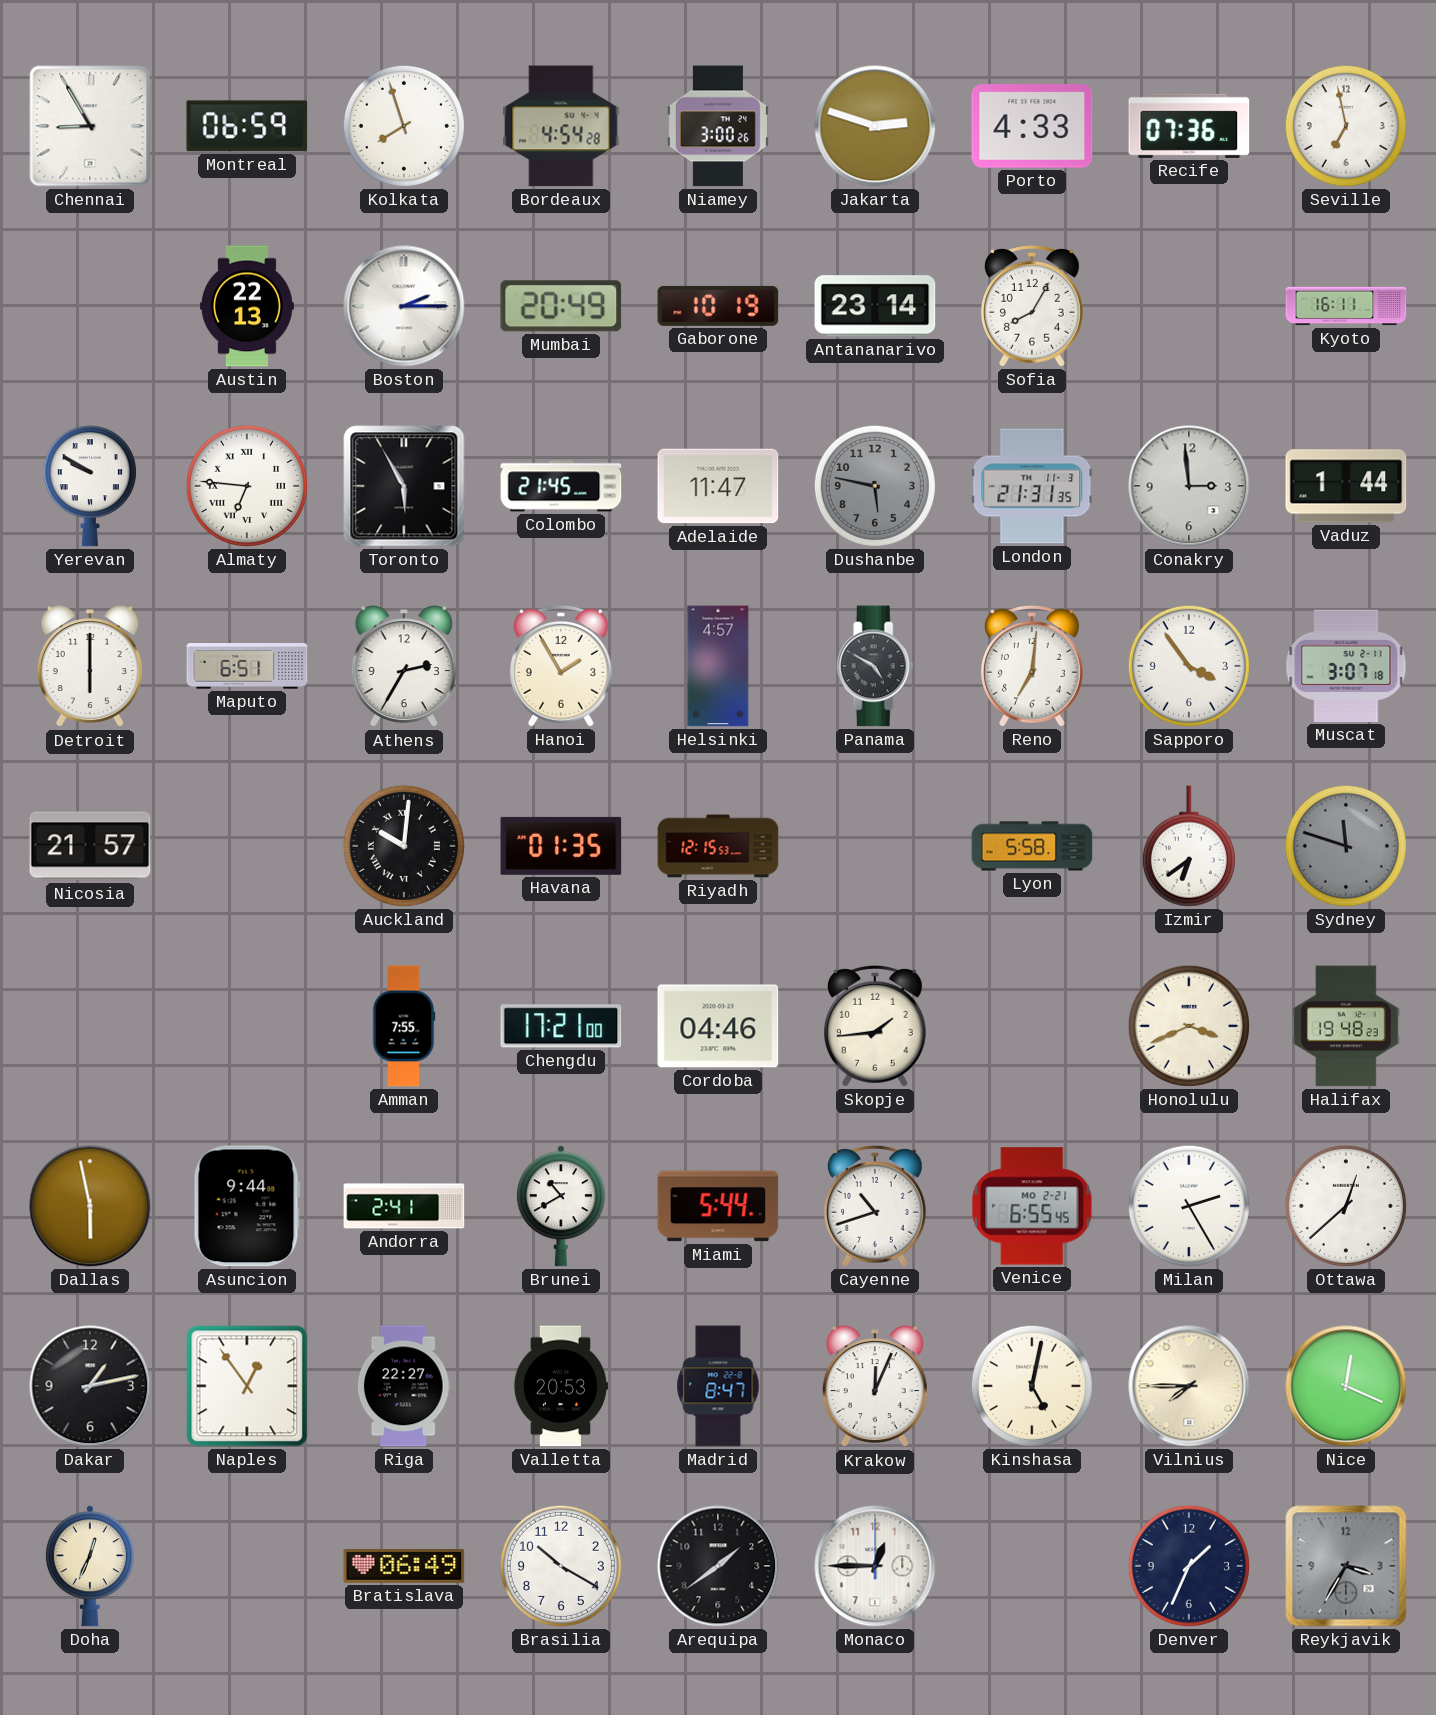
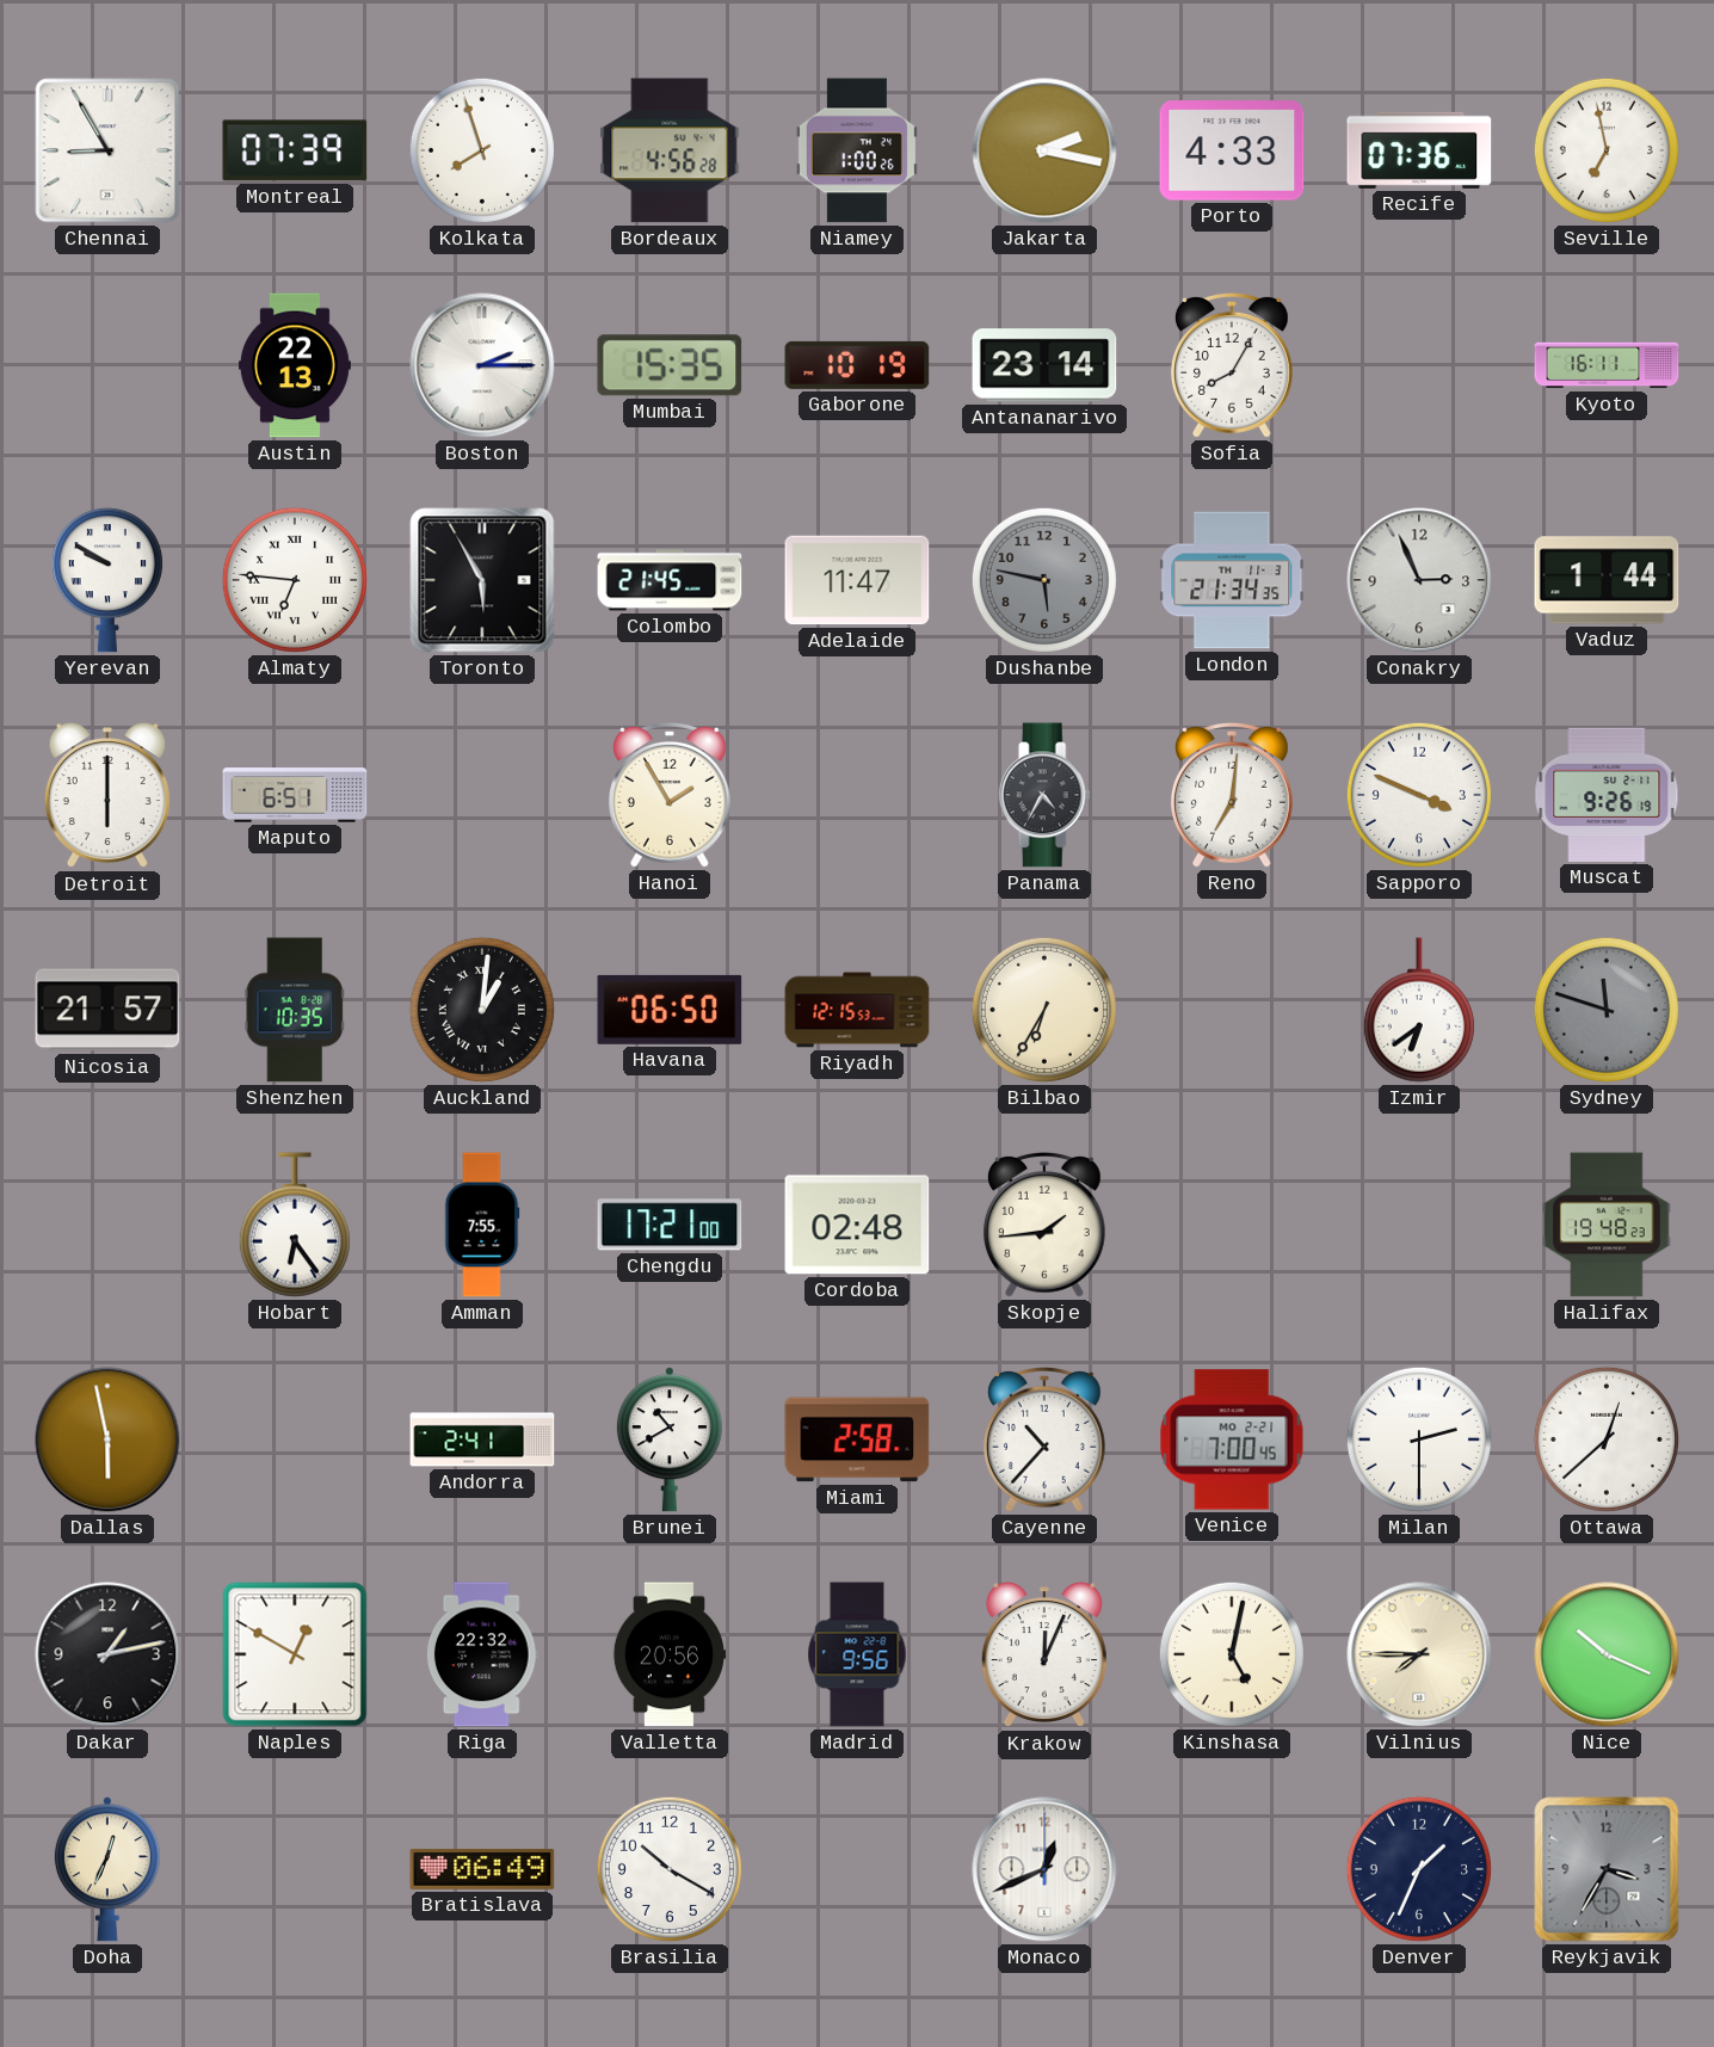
Montreal: 06:59 -> 07:39 (295, 150)
Bordeaux: 4:54 -> 4:56 (670, 150)
Niamey: 3:00 -> 1:00 (857, 150)
Jakarta: 2:48 -> 2:17 (1044, 150)
Mumbai: 20:49 -> 15:35 (670, 365)
London: 21:31 -> 21:34 (1232, 580)
Conakry: 2:59 -> 2:56 (1419, 580)
Athens: 2:35 -> none (404, 667)
Helsinki: 4:57 -> none (718, 666)
Panama: 4:50 -> 4:35 (1044, 795)
Sapporo: 3:54 -> 3:49 (1419, 795)
Muscat: 3:07 -> 9:26 (1607, 795)
Shenzhen: none -> 10:35 (295, 1010)
Auckland: 10:01 -> 1:01 (482, 1010)
Havana: 01:35 -> 06:50 (670, 1010)
Bilbao: none -> 6:35 (1044, 1010)
Lyon: 5:58 -> none (1032, 846)
Hobart: none -> 6:24 (295, 1225)
Cordoba: 04:46 -> 02:48 (857, 1225)
Honolulu: 3:41 -> none (1189, 1026)
Asuncion: 9:44 -> none (247, 1206)
Miami: 5:44 -> 2:58 (857, 1439)
Cayenne: 10:42 -> 10:37 (1044, 1441)
Venice: 6:55 -> 7:00 (1232, 1439)
Milan: 2:25 -> 2:30 (1419, 1439)
Naples: 12:54 -> 12:50 (295, 1654)
Riga: 22:27 -> 22:32 (482, 1654)
Valletta: 20:53 -> 20:56 (668, 1654)
Madrid: 8:47 -> 9:56 (857, 1654)
Nice: 12:19 -> 10:19 (1607, 1654)
Arequipa: 1:39 -> none (718, 1566)
Monaco: 12:45 -> 12:41 (1044, 1869)
